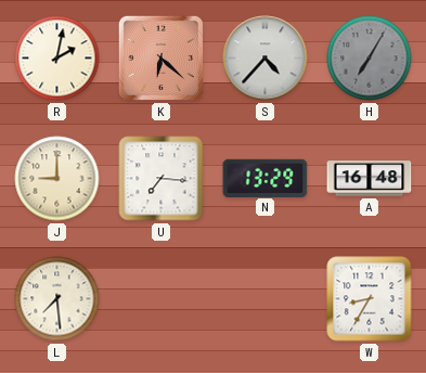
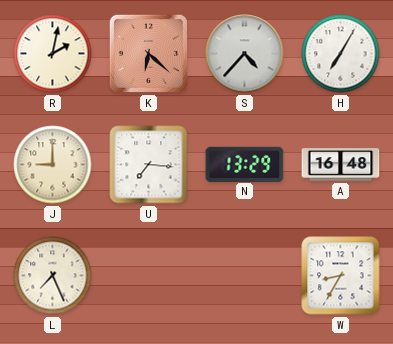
H dial: grey -> white (341, 54)
L: 7:29 -> 7:26 (53, 276)
